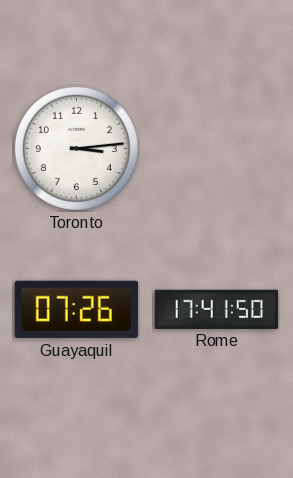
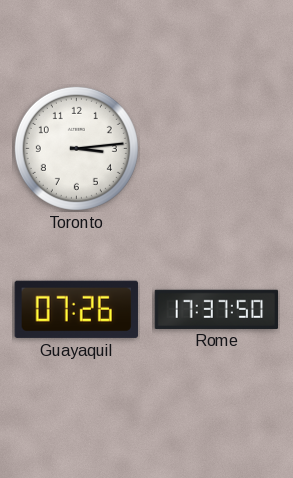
Rome: 17:41 -> 17:37 (217, 309)
